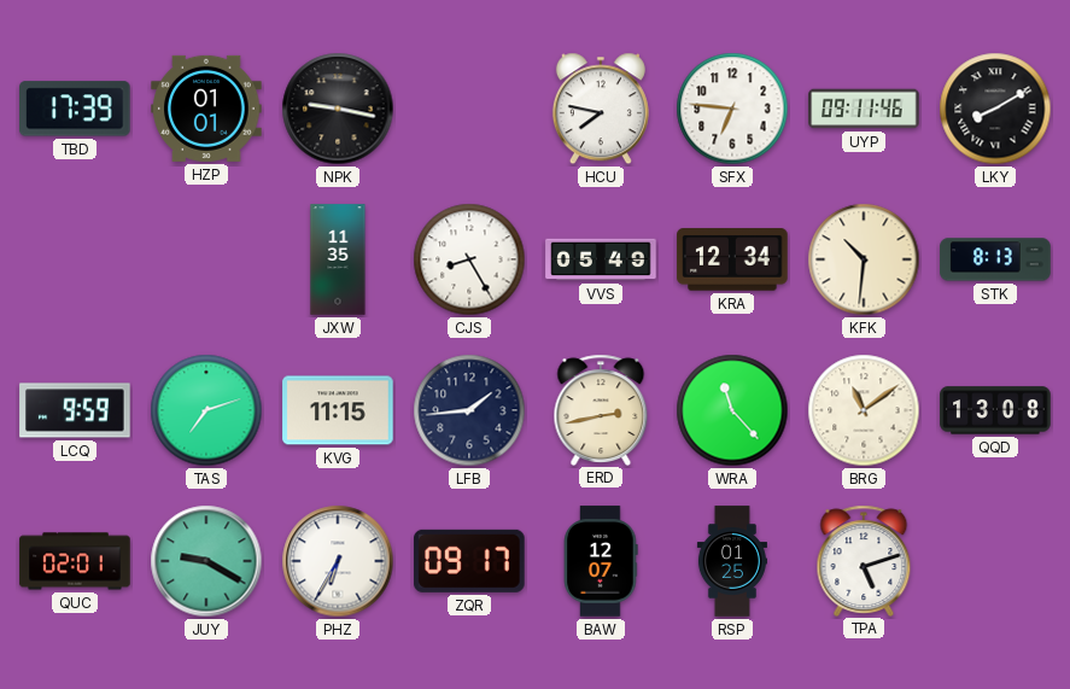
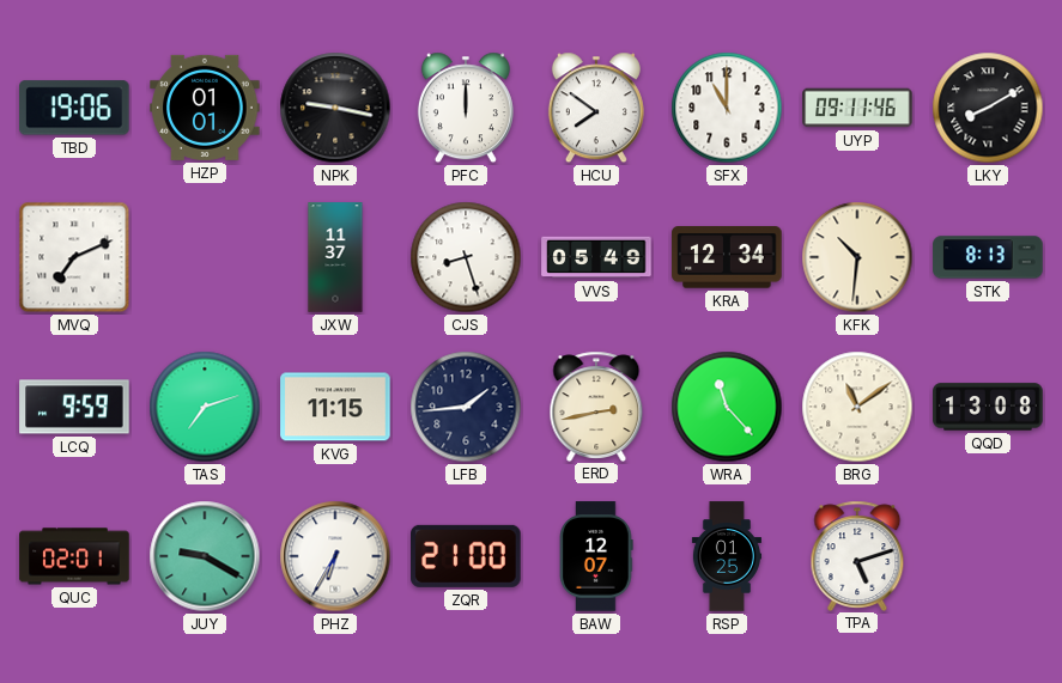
TBD: 17:39 -> 19:06 (75, 108)
PFC: none -> 12:00 (466, 108)
HCU: 7:47 -> 7:51 (596, 108)
SFX: 6:46 -> 11:00 (727, 108)
MVQ: none -> 7:11 (74, 257)
JXW: 11:35 -> 11:37 (335, 257)
CJS: 8:25 -> 8:27 (466, 257)
ZQR: 09:17 -> 21:00 (466, 556)
